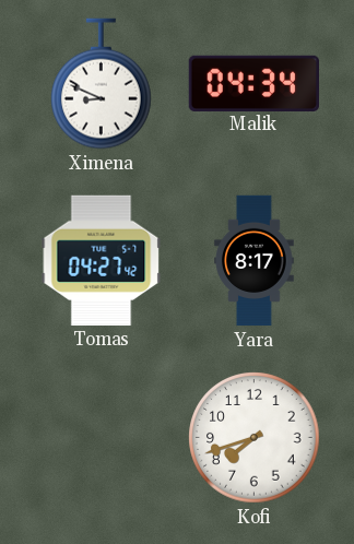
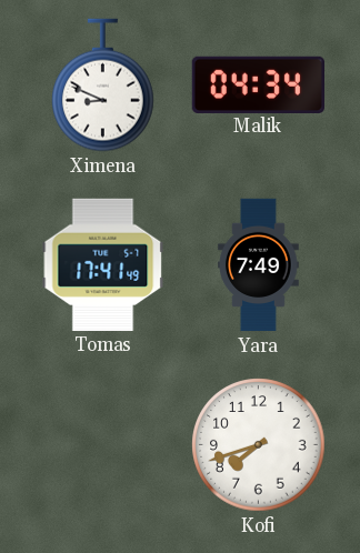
Tomas: 04:27 -> 17:41 (103, 264)
Yara: 8:17 -> 7:49 (259, 265)
